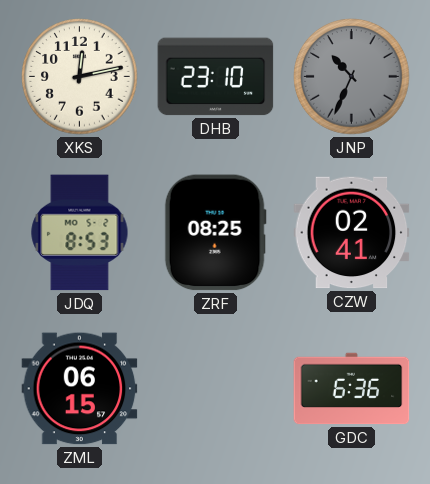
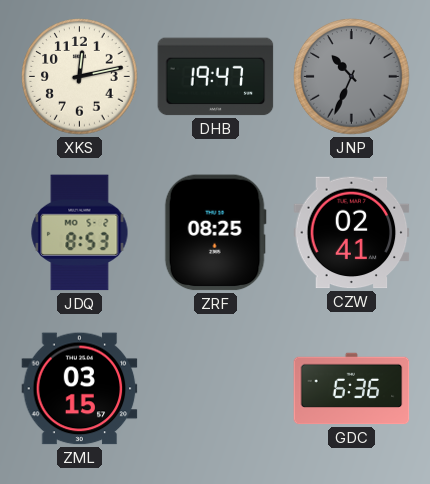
DHB: 23:10 -> 19:47 (216, 77)
ZML: 06:15 -> 03:15 (80, 389)
